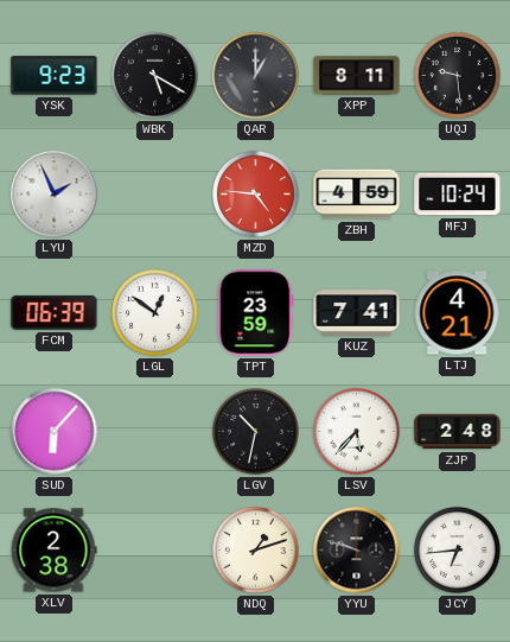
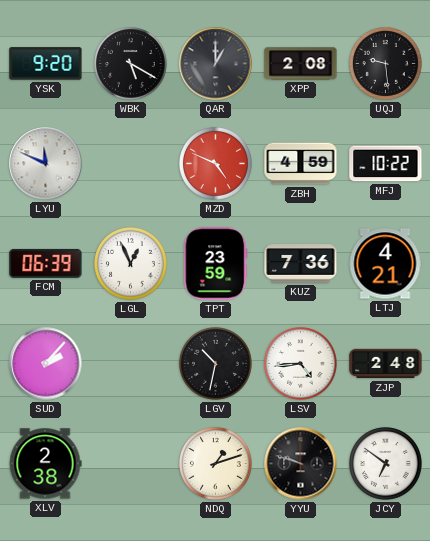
YSK: 9:23 -> 9:20 (46, 64)
XPP: 8:11 -> 2:08 (301, 64)
LYU: 1:56 -> 11:49 (46, 164)
MZD: 4:46 -> 4:49 (216, 164)
MFJ: 10:24 -> 10:22 (386, 164)
LGL: 12:51 -> 12:56 (131, 264)
KUZ: 7:41 -> 7:36 (301, 264)
SUD: 6:07 -> 2:07 (46, 364)
LSV: 5:37 -> 4:44 (301, 364)
JCY: 6:44 -> 6:51 (386, 464)
